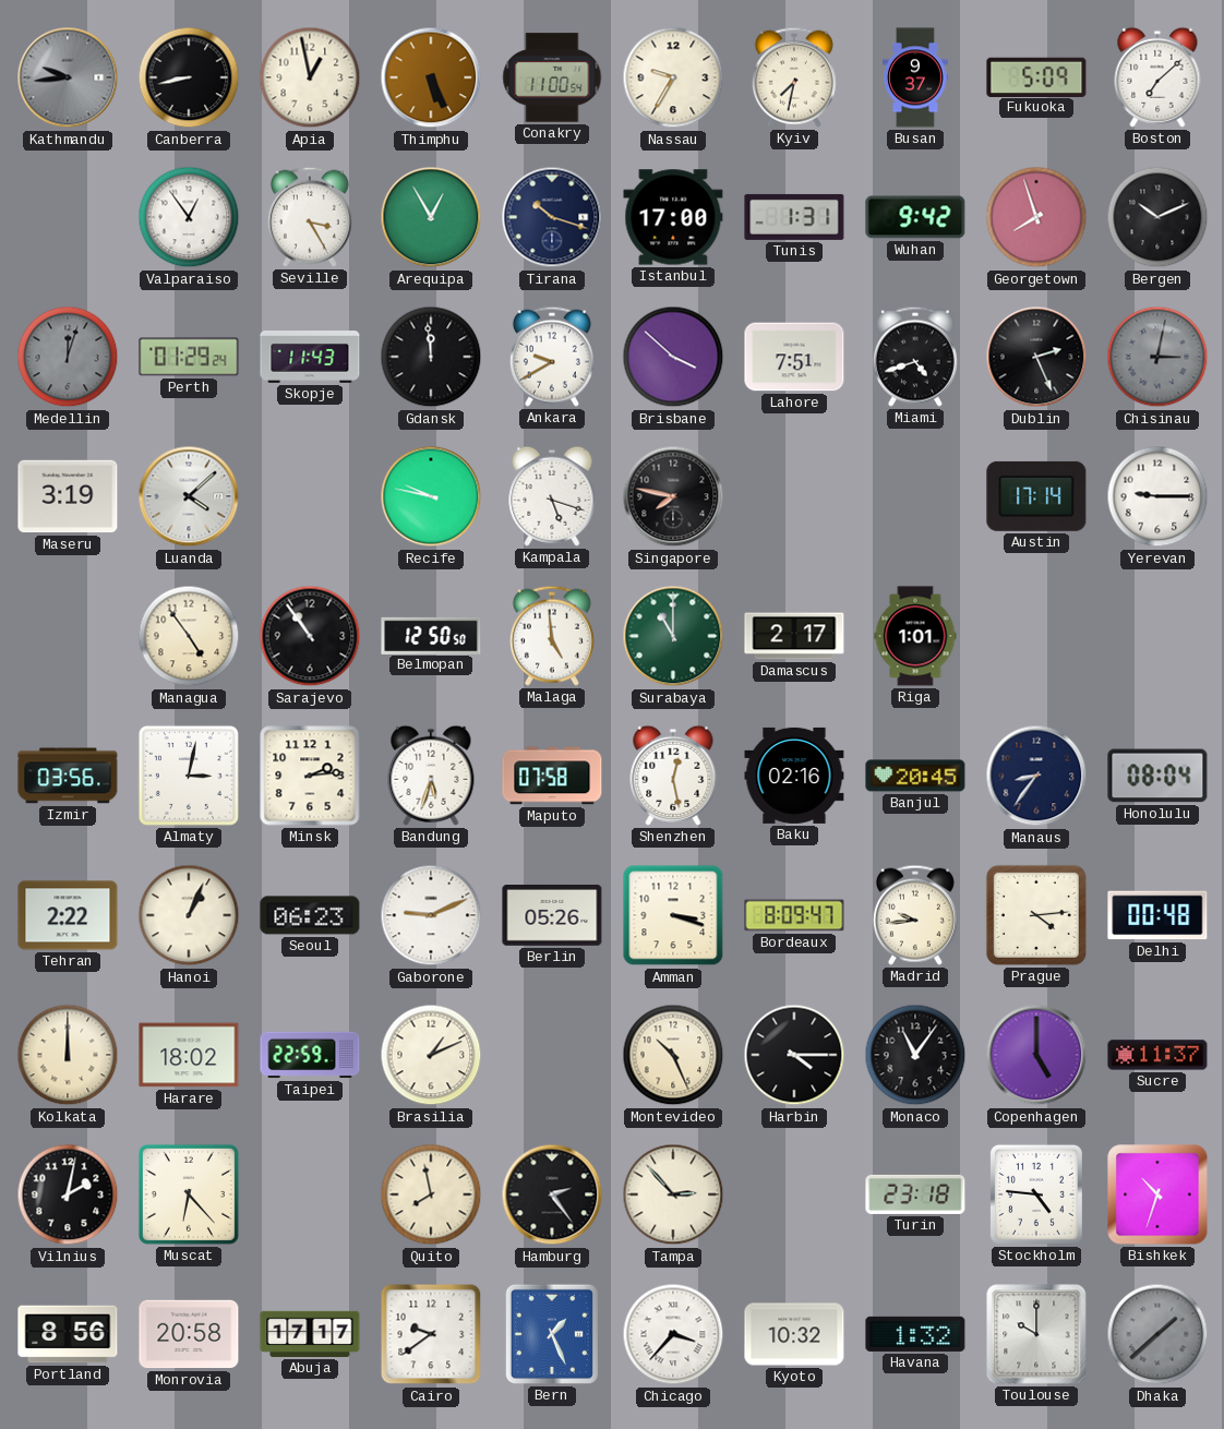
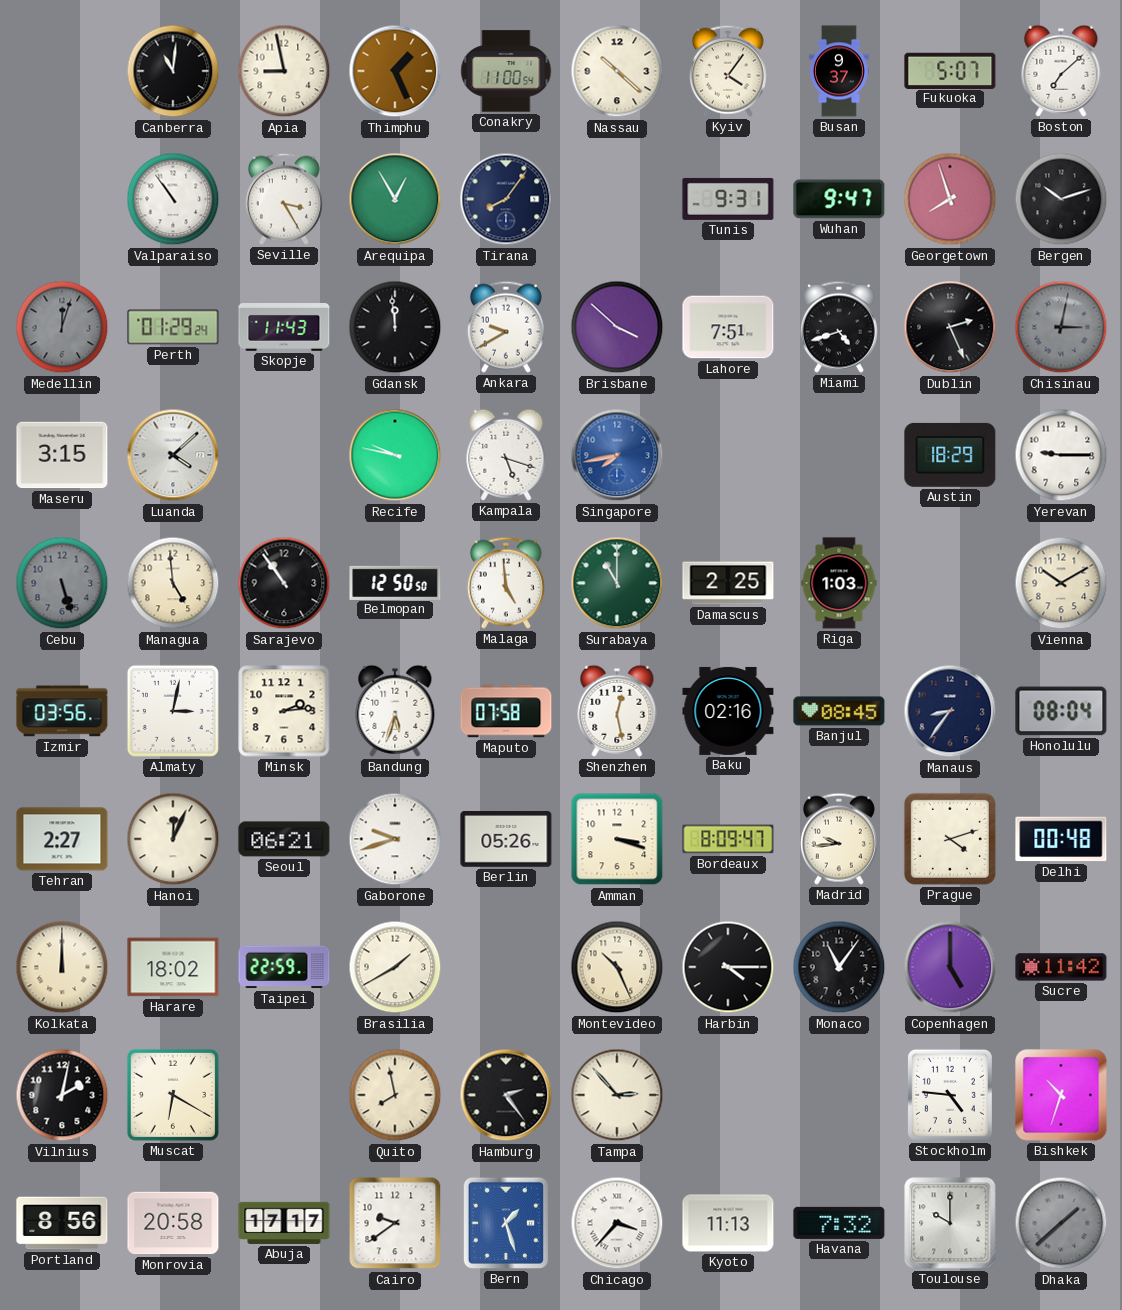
Kathmandu: 9:44 -> none (68, 77)
Canberra: 8:43 -> 11:01 (173, 71)
Apia: 12:58 -> 8:58 (284, 71)
Thimphu: 5:26 -> 1:26 (395, 71)
Nassau: 9:35 -> 10:22 (617, 71)
Kyiv: 7:32 -> 4:06 (728, 71)
Fukuoka: 5:09 -> 5:07 (950, 70)
Valparaiso: 12:54 -> 10:54 (173, 199)
Tirana: 10:18 -> 8:06 (506, 199)
Istanbul: 17:00 -> none (673, 217)
Tunis: 1:31 -> 9:31 (728, 199)
Wuhan: 9:42 -> 9:47 (839, 199)
Bergen: 10:11 -> 10:12 (1061, 199)
Maseru: 3:19 -> 3:15 (62, 455)
Singapore: 7:47 -> 7:43 (617, 455)
Singapore dial: black -> blue (617, 455)
Austin: 17:14 -> 18:29 (950, 455)
Cebu: none -> 5:27 (62, 583)
Managua: 4:54 -> 4:59 (173, 583)
Damascus: 2:17 -> 2:25 (728, 583)
Riga: 1:01 -> 1:03 (839, 583)
Vienna: none -> 10:10 (1061, 583)
Banjul: 20:45 -> 08:45 (839, 711)
Tehran: 2:22 -> 2:27 (62, 839)
Hanoi: 1:04 -> 12:04 (173, 839)
Seoul: 06:23 -> 06:21 (284, 839)
Gaborone: 9:11 -> 9:42 (395, 839)
Prague: 4:14 -> 4:12 (950, 839)
Brasilia: 1:11 -> 1:40 (395, 967)
Sucre: 11:37 -> 11:42 (1061, 967)
Muscat: 6:23 -> 6:20 (173, 1095)
Turin: 23:18 -> none (915, 1194)
Bern: 1:26 -> 1:27 (506, 1223)
Kyoto: 10:32 -> 11:13 (728, 1223)
Havana: 1:32 -> 7:32 (839, 1223)
